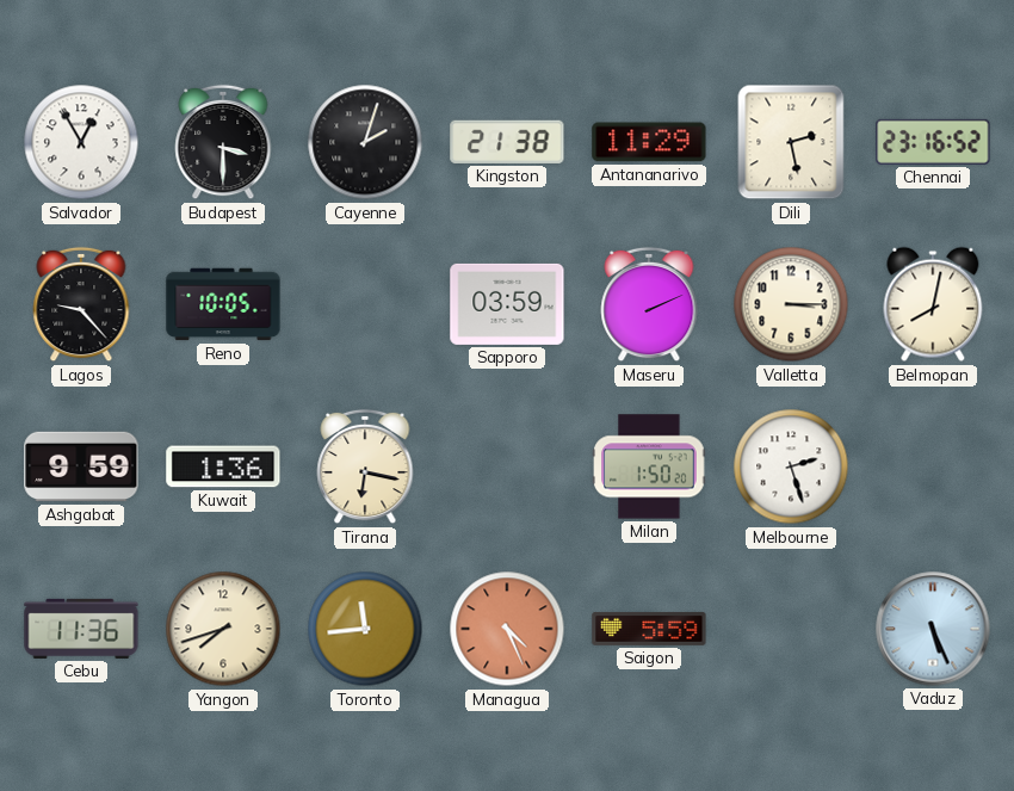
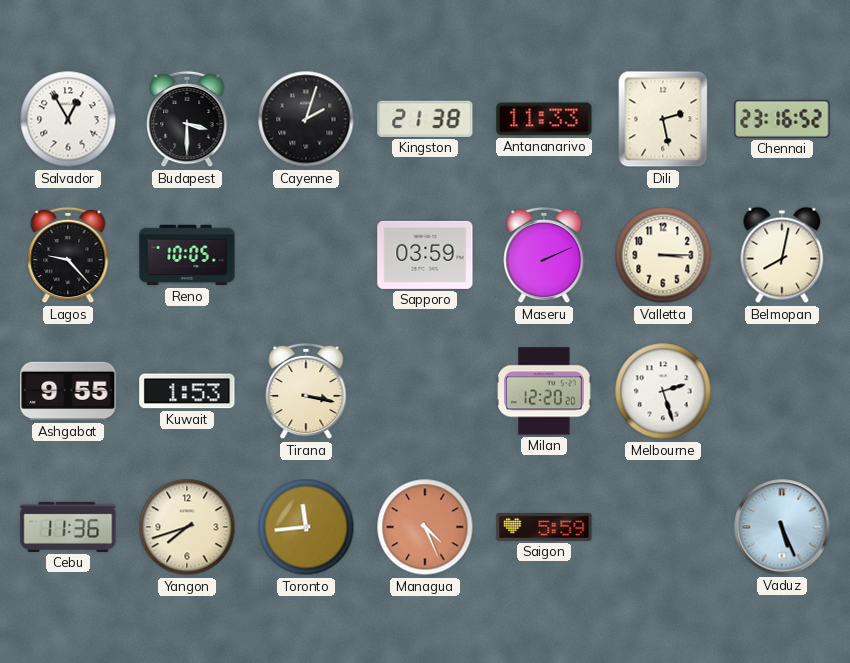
Antananarivo: 11:29 -> 11:33 (544, 119)
Ashgabat: 9:59 -> 9:55 (68, 391)
Kuwait: 1:36 -> 1:53 (187, 391)
Tirana: 6:17 -> 3:17 (306, 391)
Milan: 1:50 -> 12:20 (544, 391)
